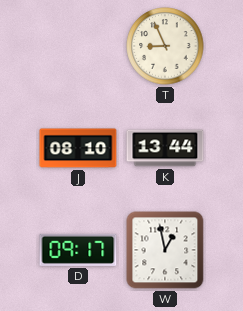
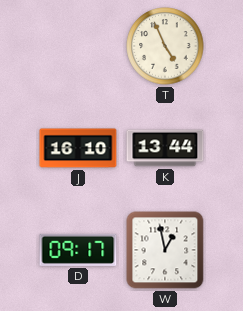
T: 8:56 -> 4:56 (165, 46)
J: 08:10 -> 16:10 (78, 148)
